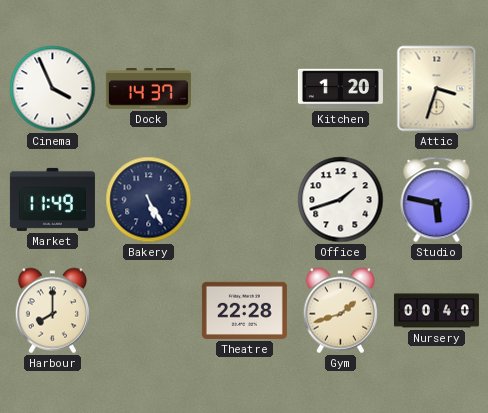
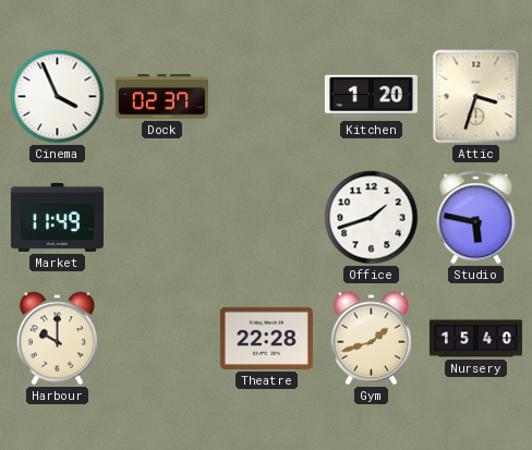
Dock: 14:37 -> 02:37 (161, 97)
Bakery: 5:25 -> none (149, 200)
Harbour: 8:00 -> 10:00 (57, 339)
Nursery: 00:40 -> 15:40 (475, 339)
